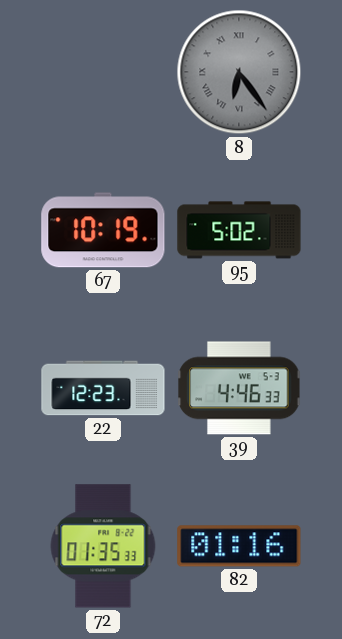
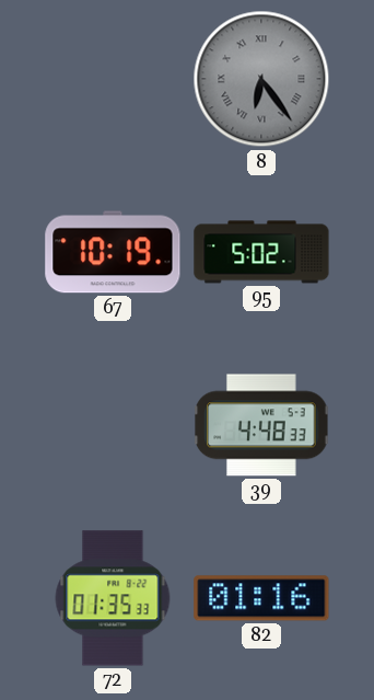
22: 12:23 -> none (103, 388)
39: 4:46 -> 4:48 (261, 425)
